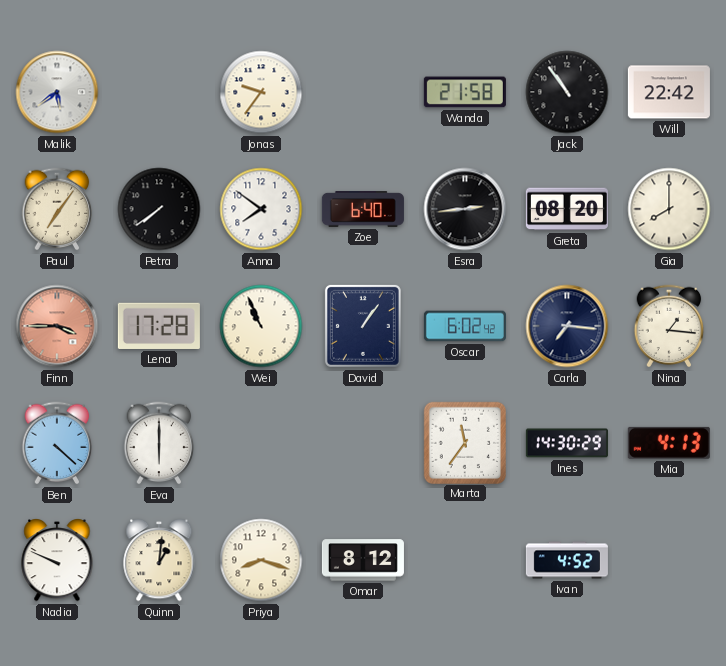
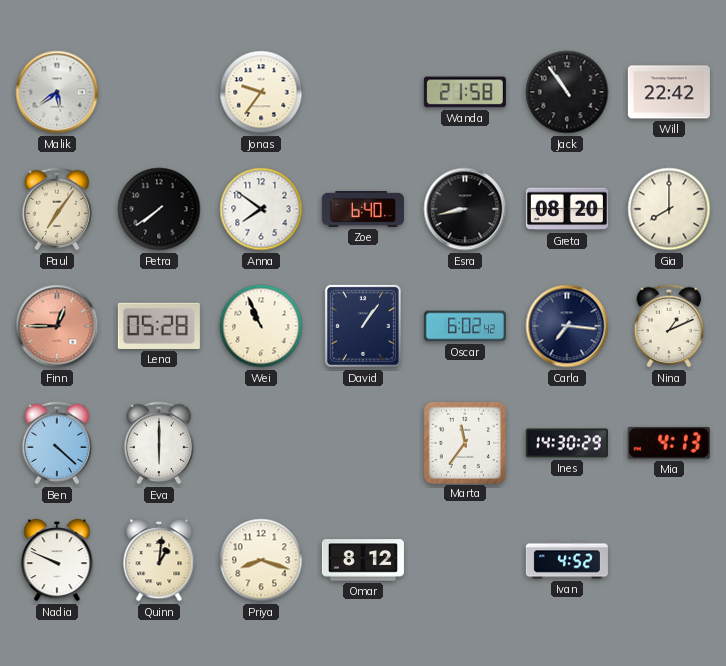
Esra: 2:44 -> 8:43 (465, 209)
Finn: 3:45 -> 12:45 (57, 326)
Lena: 17:28 -> 05:28 (159, 326)
Nina: 1:16 -> 1:11 (669, 326)
